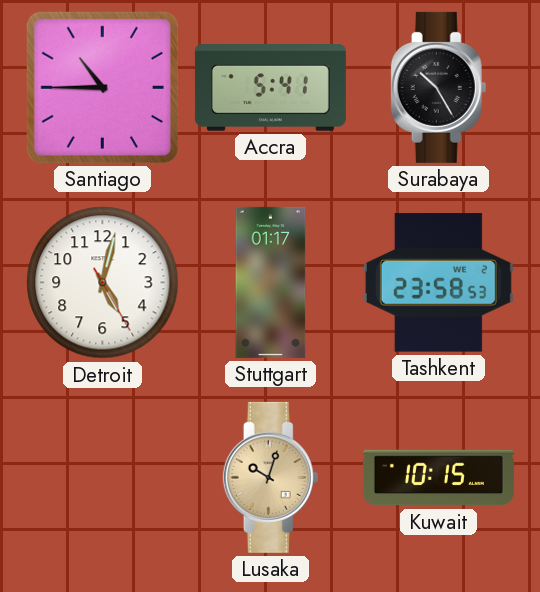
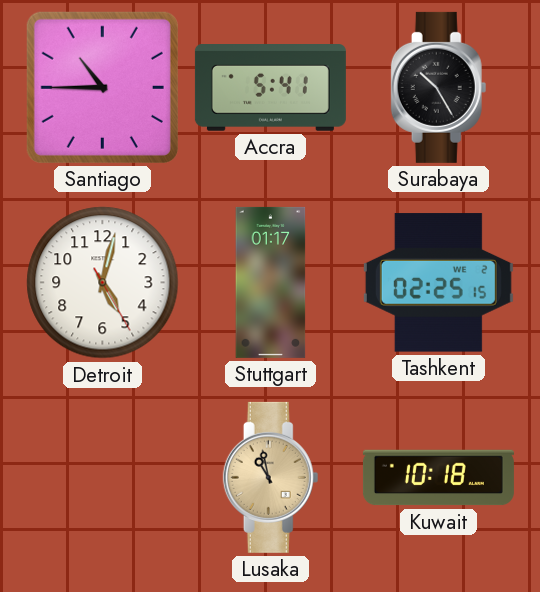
Tashkent: 23:58 -> 02:25 (438, 283)
Lusaka: 10:03 -> 10:58 (271, 477)
Kuwait: 10:15 -> 10:18 (438, 478)
